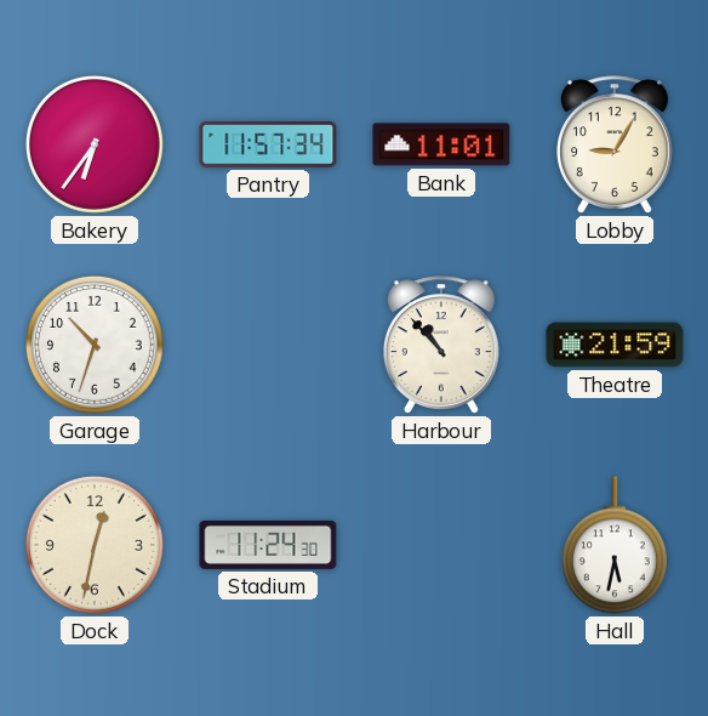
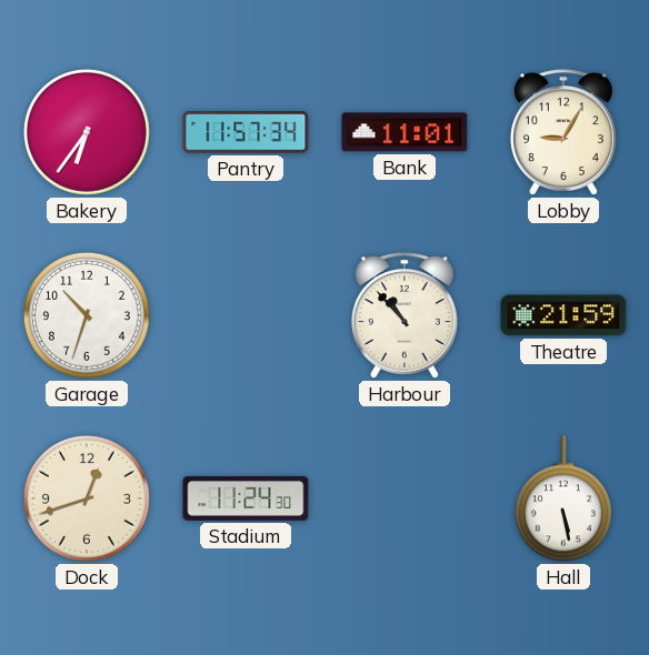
Dock: 12:32 -> 12:42 (87, 498)
Hall: 5:32 -> 5:28 (563, 498)
